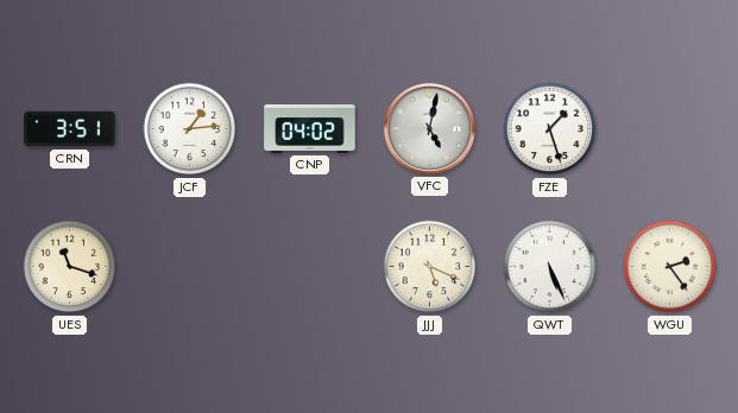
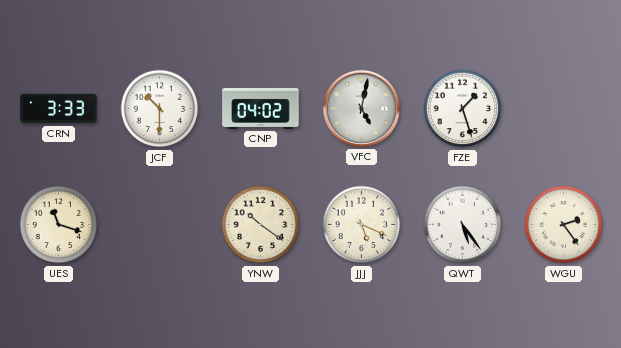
CRN: 3:51 -> 3:33 (59, 109)
JCF: 1:14 -> 10:30 (160, 109)
YNW: none -> 10:21 (261, 225)
QWT: 5:26 -> 5:24 (463, 225)
